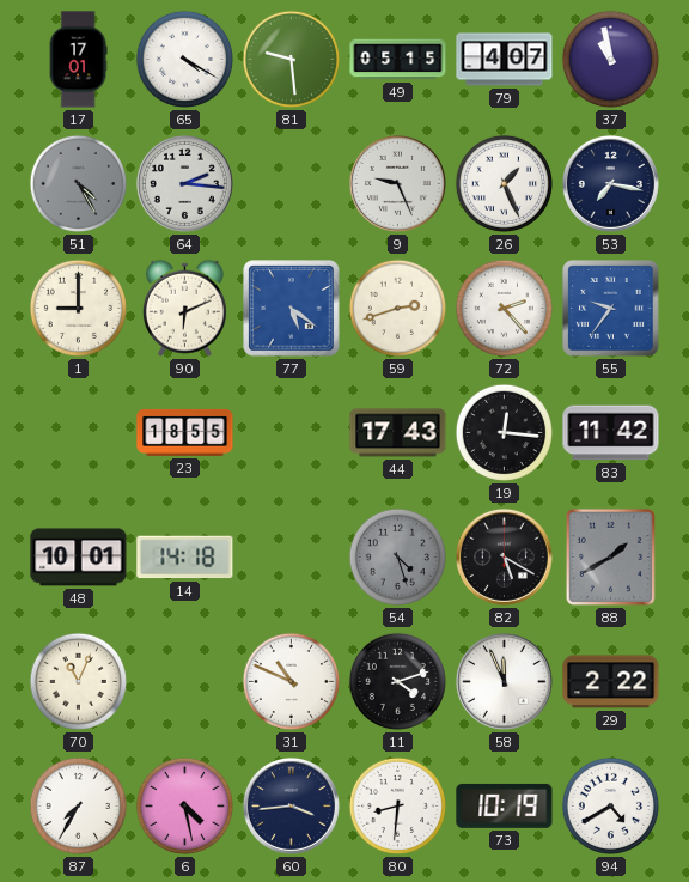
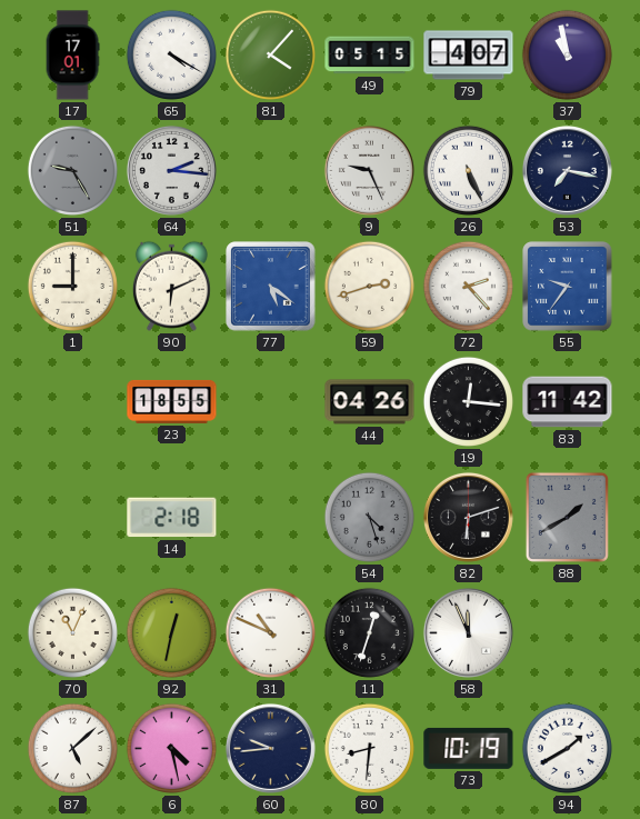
81: 9:29 -> 4:07 (270, 54)
51: 4:25 -> 9:25 (72, 170)
26: 1:26 -> 5:26 (468, 170)
44: 17:43 -> 04:26 (370, 402)
48: 10:01 -> none (79, 558)
14: 14:18 -> 2:18 (172, 518)
82: 5:20 -> 6:12 (468, 517)
92: none -> 12:32 (171, 632)
11: 4:12 -> 12:33 (369, 632)
29: 2:22 -> none (611, 682)
87: 7:35 -> 5:08 (72, 748)
60: 3:44 -> 9:44 (270, 748)
94: 4:40 -> 1:40 (567, 748)
